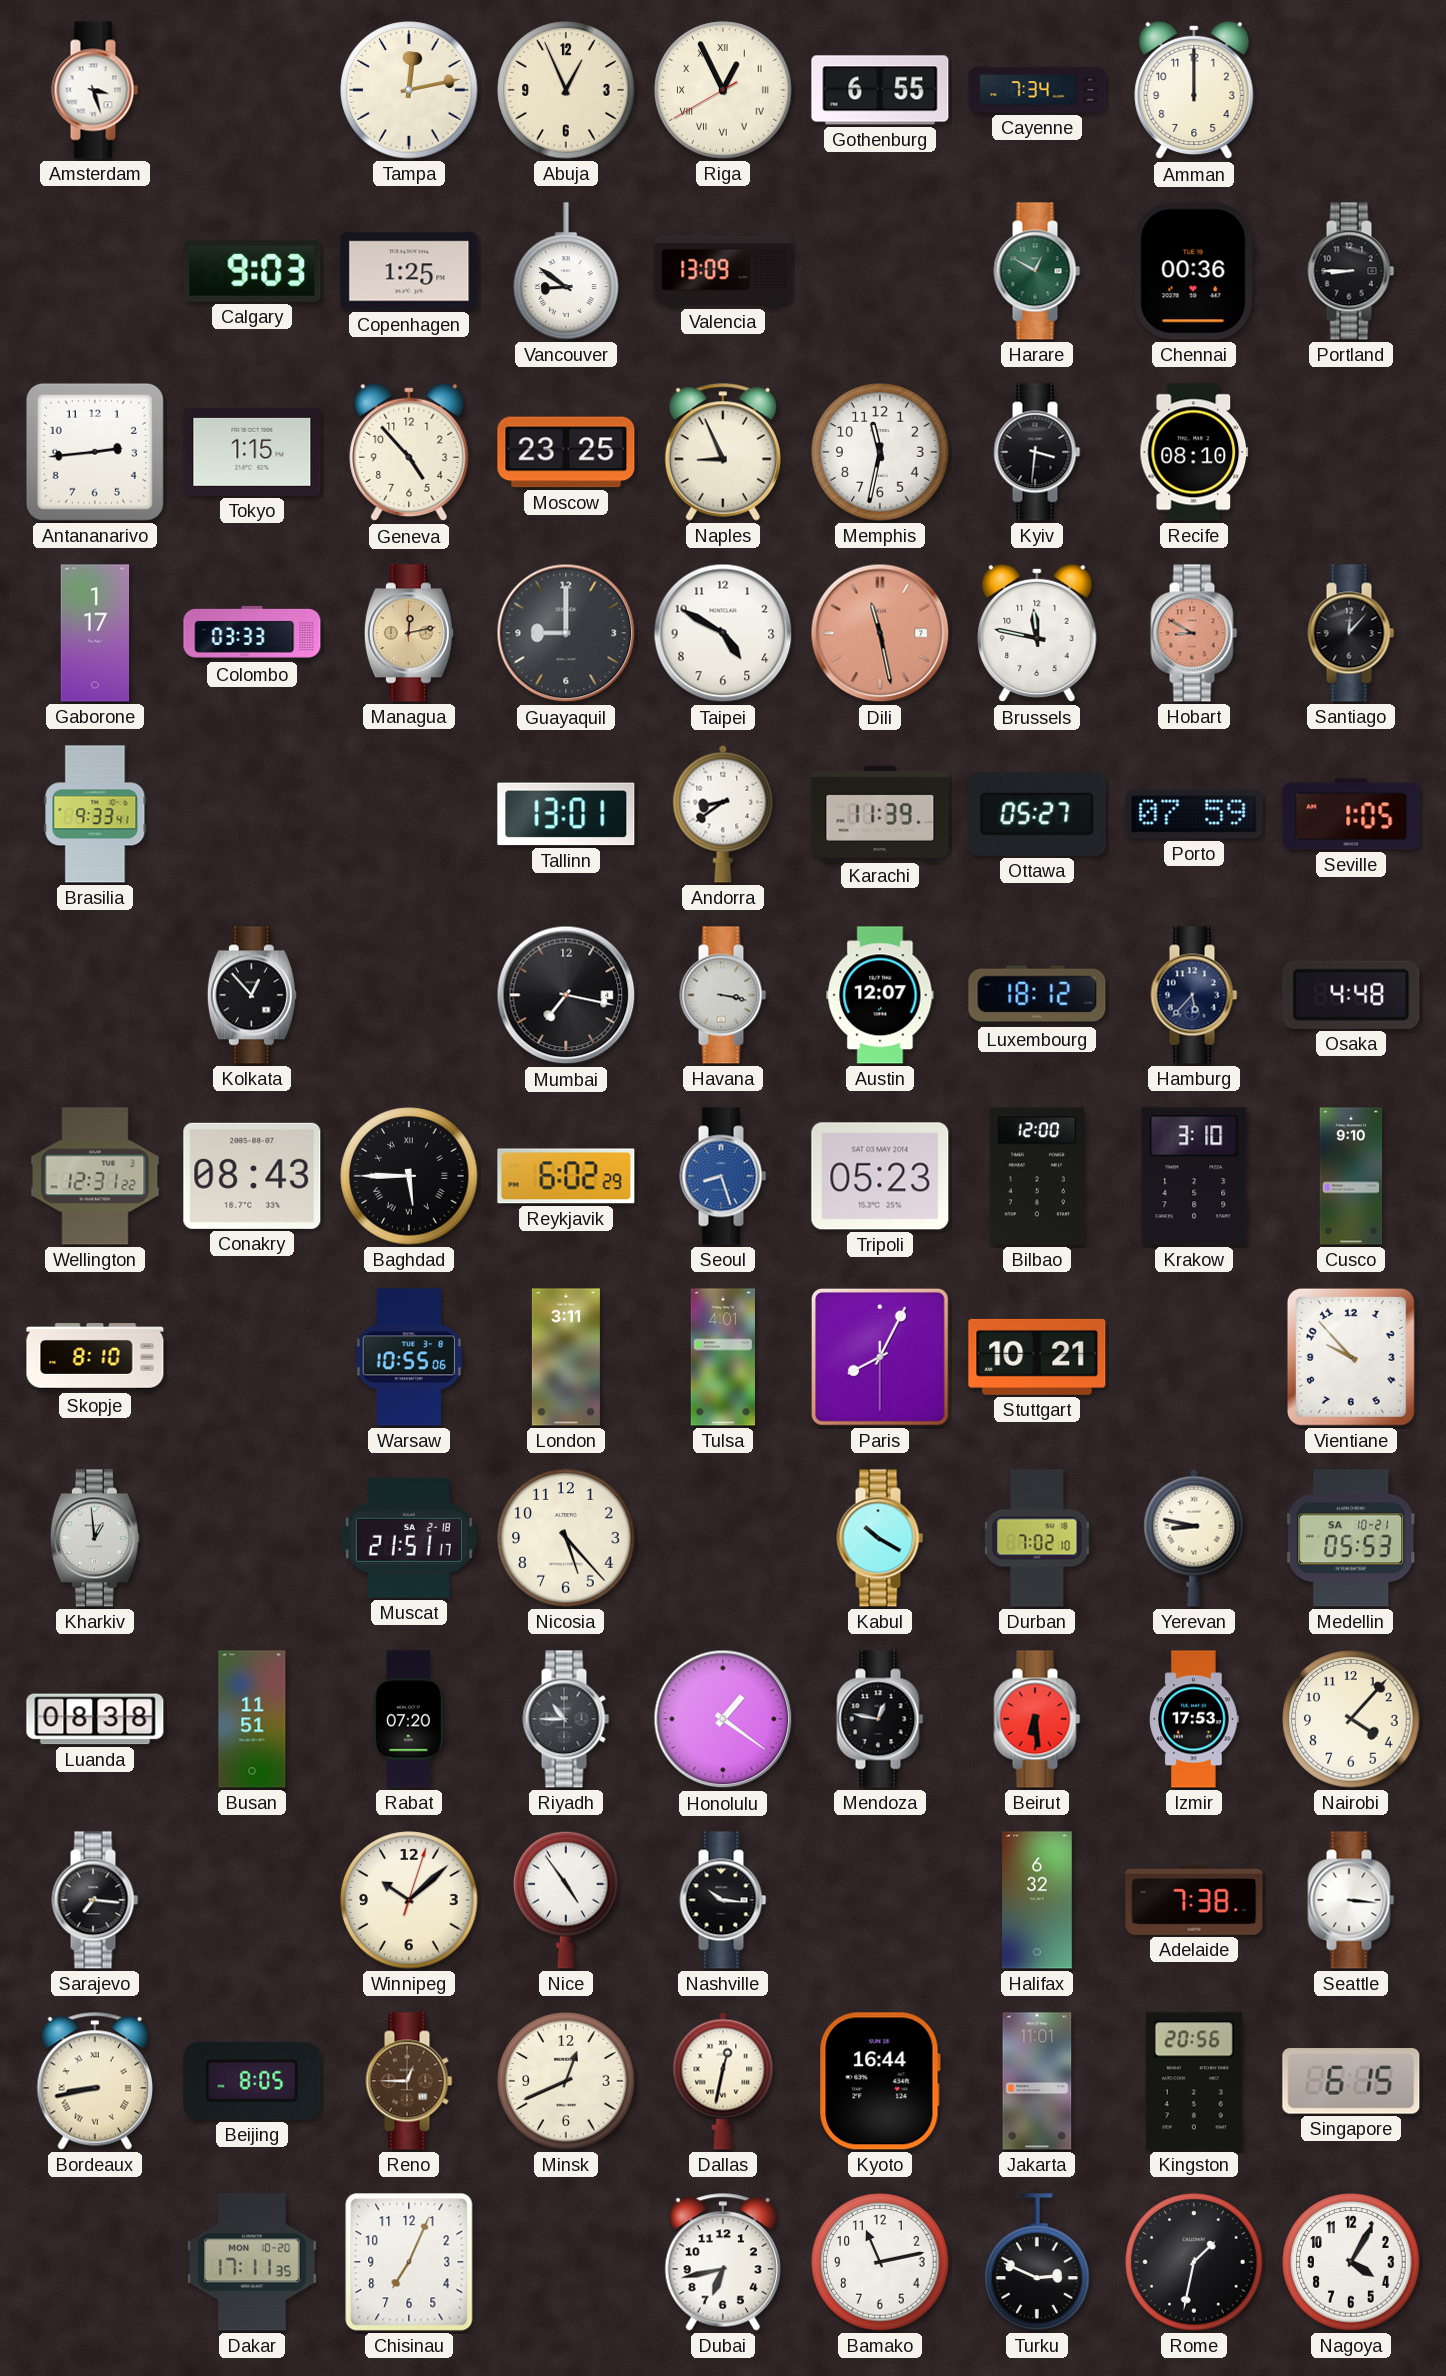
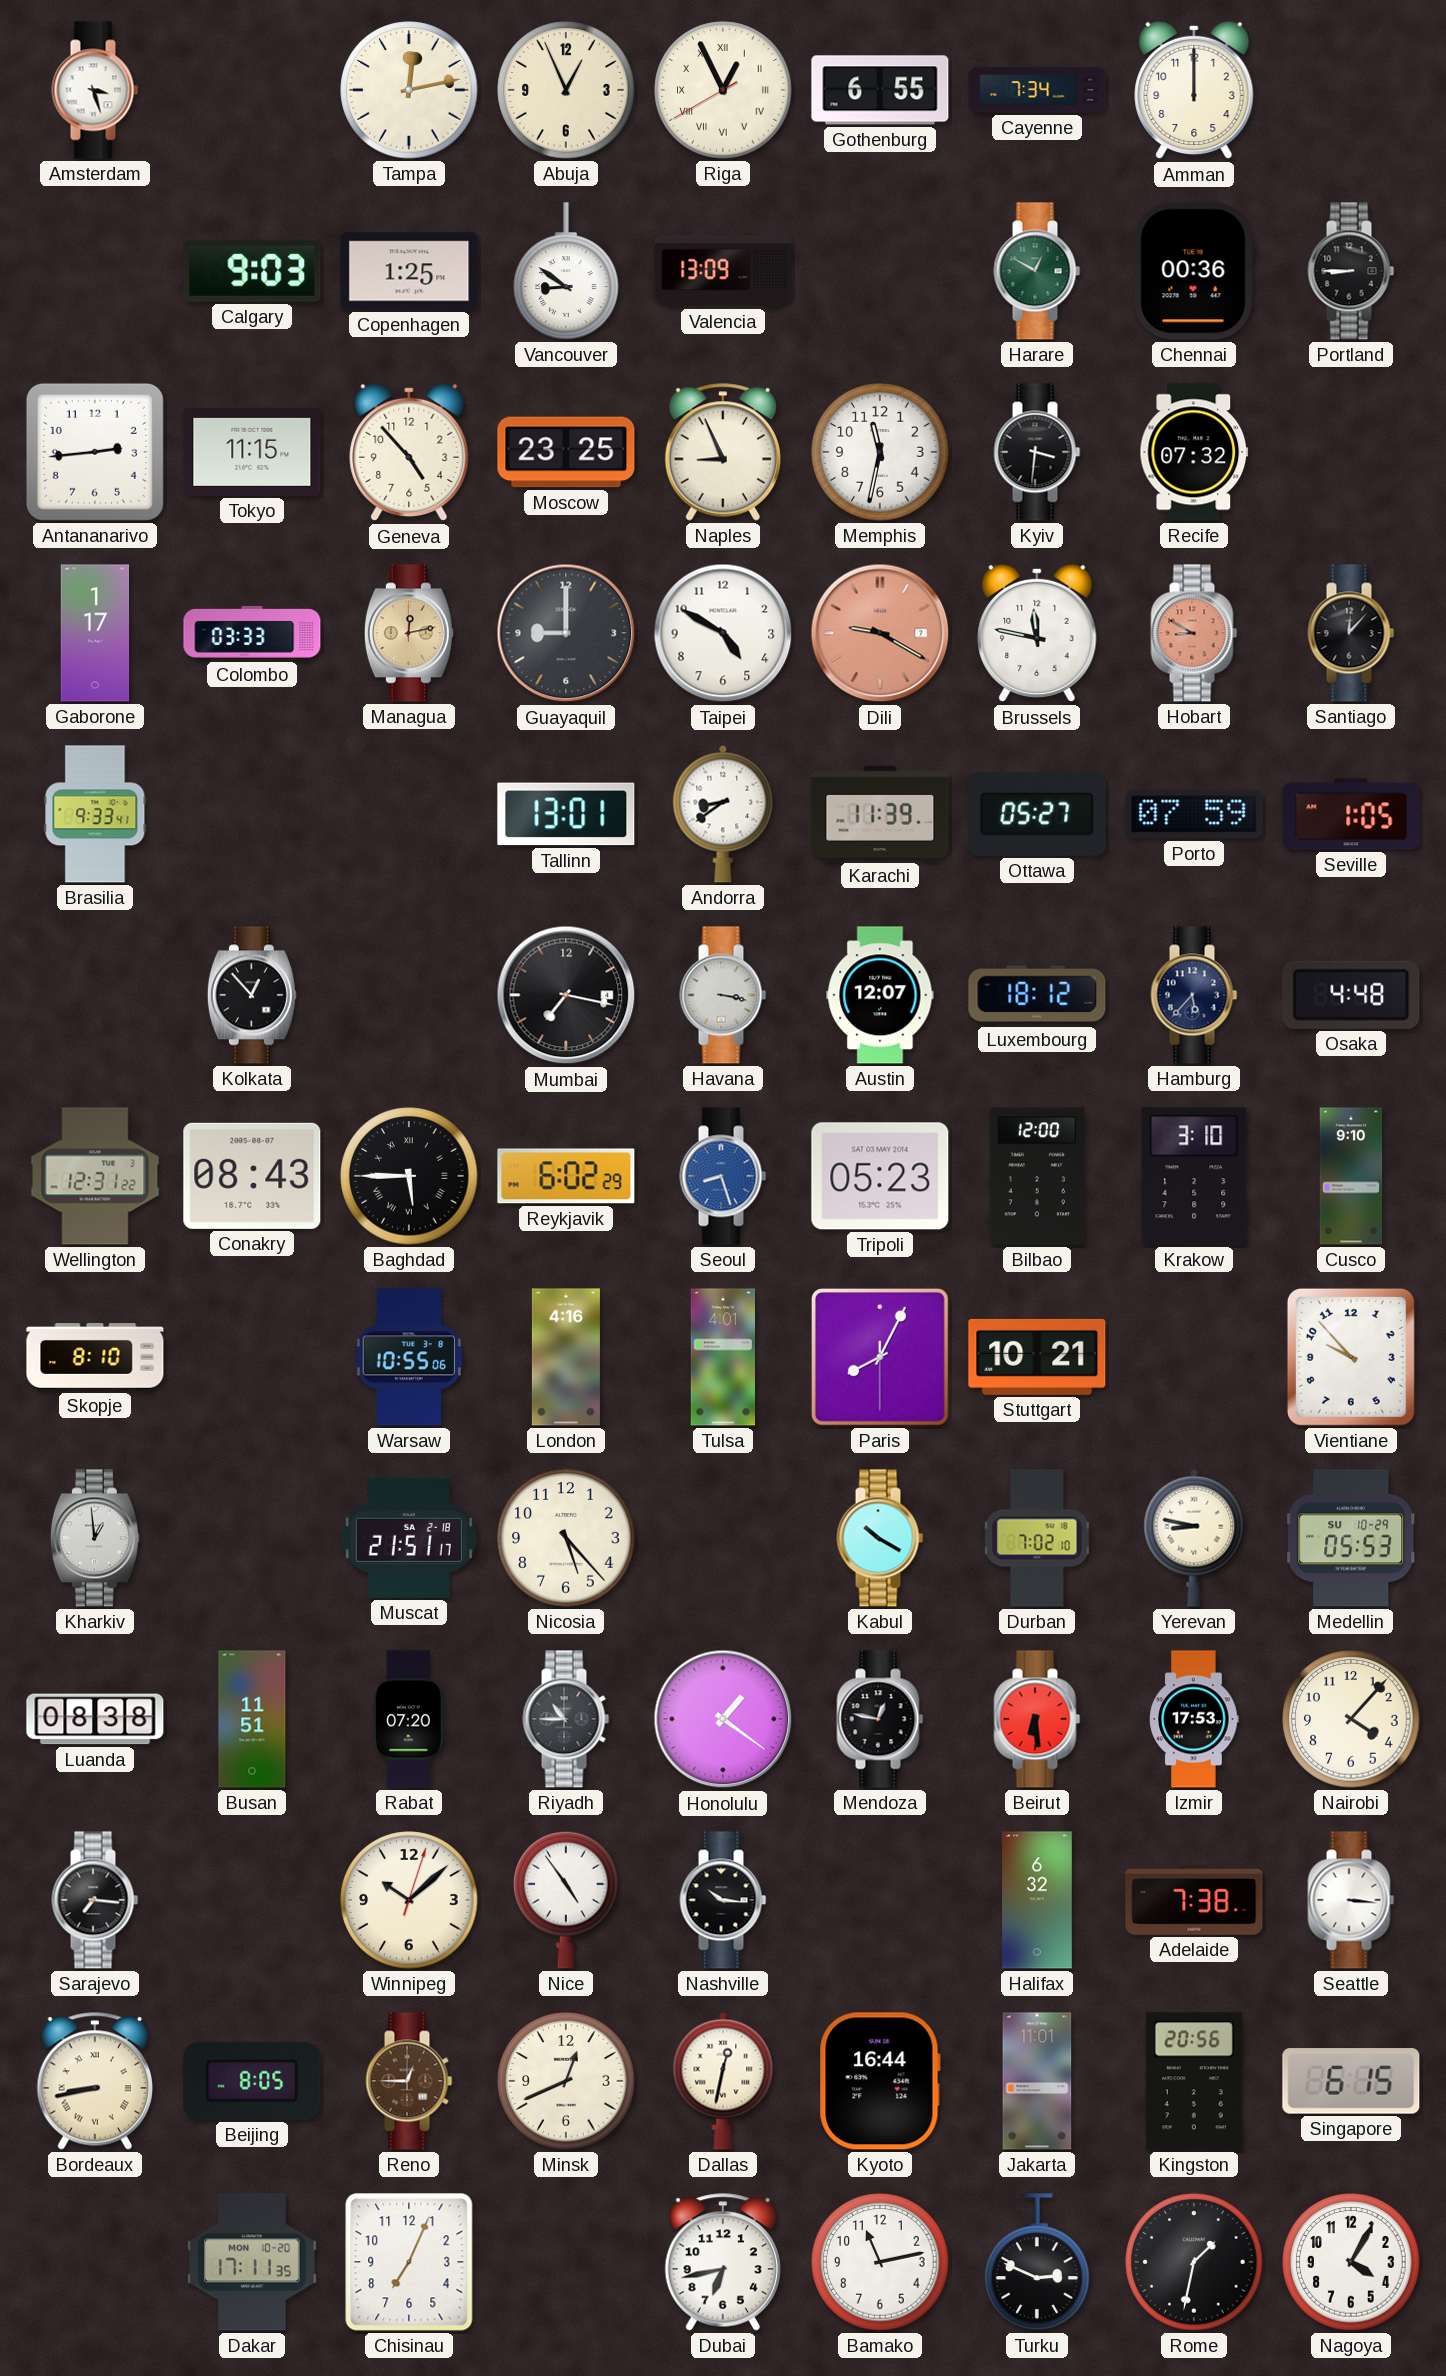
Tokyo: 1:15 -> 11:15 (252, 452)
Recife: 08:10 -> 07:32 (1194, 452)
Dili: 11:28 -> 9:20 (880, 633)
London: 3:11 -> 4:16 (566, 1357)
Medellin date: SA 10-21 -> SU 10-29 (1352, 1538)
